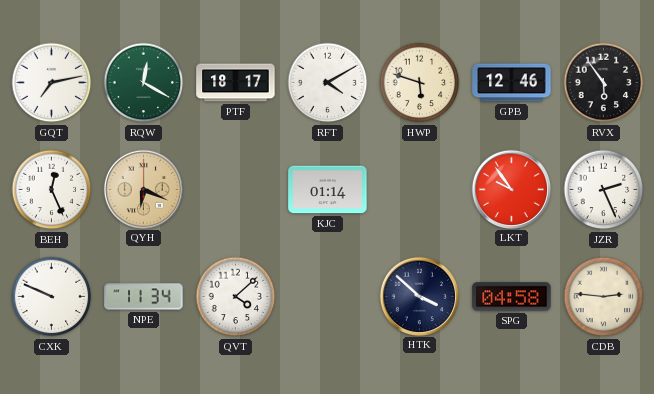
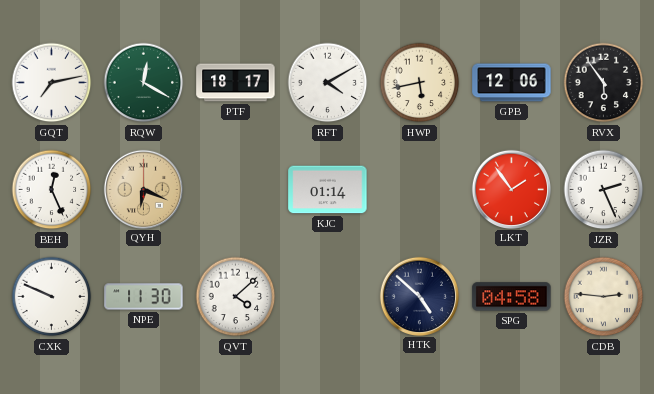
HWP: 5:48 -> 5:43 (420, 83)
GPB: 12:46 -> 12:06 (512, 83)
LKT: 9:54 -> 1:54 (511, 189)
NPE: 11:34 -> 11:30 (144, 297)
HTK: 3:52 -> 4:52 (419, 296)
